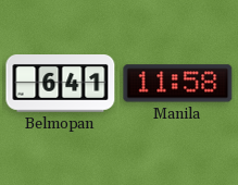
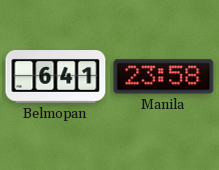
Manila: 11:58 -> 23:58 (164, 77)
